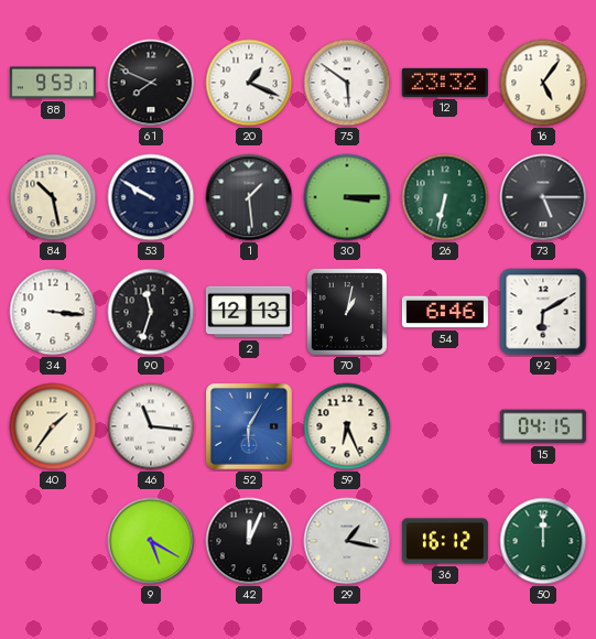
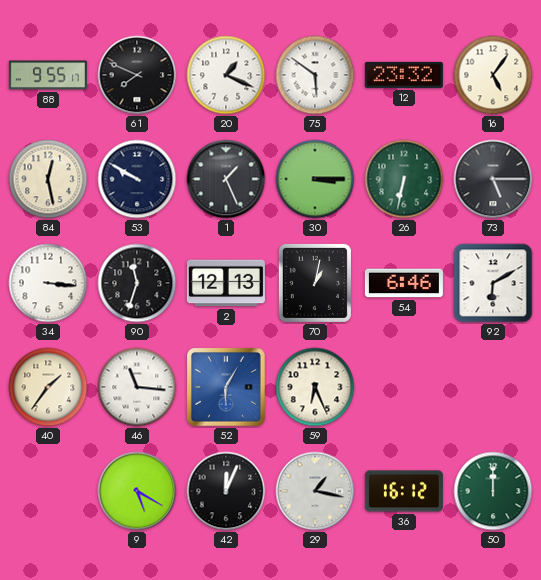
88: 9:53 -> 9:55 (48, 75)
84: 10:28 -> 12:28 (48, 179)
1: 1:29 -> 1:26 (226, 179)
15: 04:15 -> none (543, 426)
